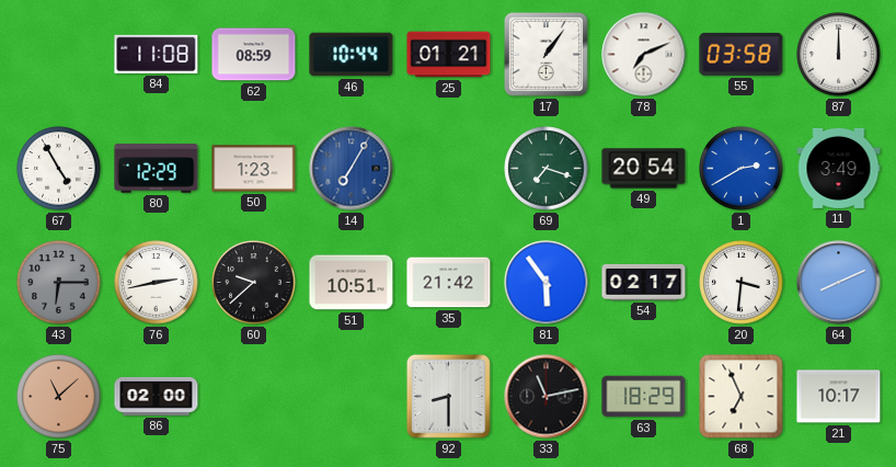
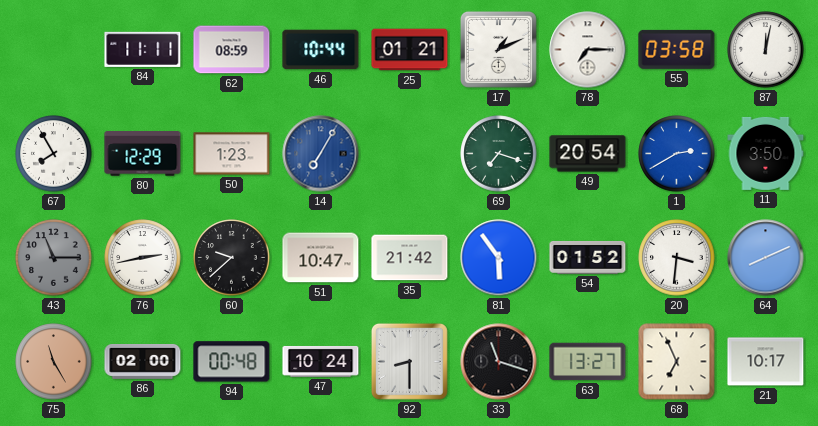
84: 11:08 -> 11:11 (143, 49)
17: 1:06 -> 1:11 (498, 49)
78: 7:11 -> 7:15 (588, 50)
87: 12:00 -> 12:02 (766, 50)
67: 4:55 -> 7:55 (54, 154)
11: 3:49 -> 3:50 (766, 153)
43: 6:15 -> 11:15 (54, 258)
51: 10:51 -> 10:47 (321, 258)
54: 02:17 -> 01:52 (588, 257)
75: 11:08 -> 11:25 (54, 362)
94: none -> 00:48 (232, 362)
47: none -> 10:24 (321, 361)
33: 11:13 -> 11:18 (499, 362)
63: 18:29 -> 13:27 (588, 362)
